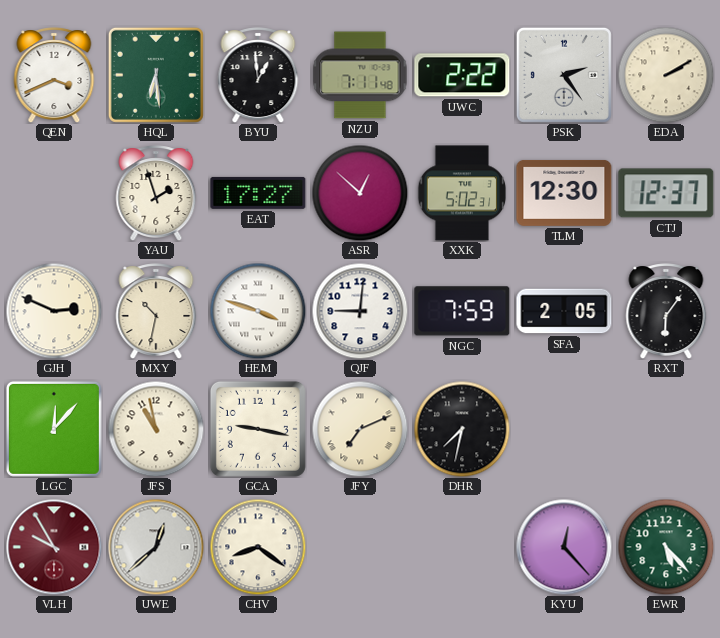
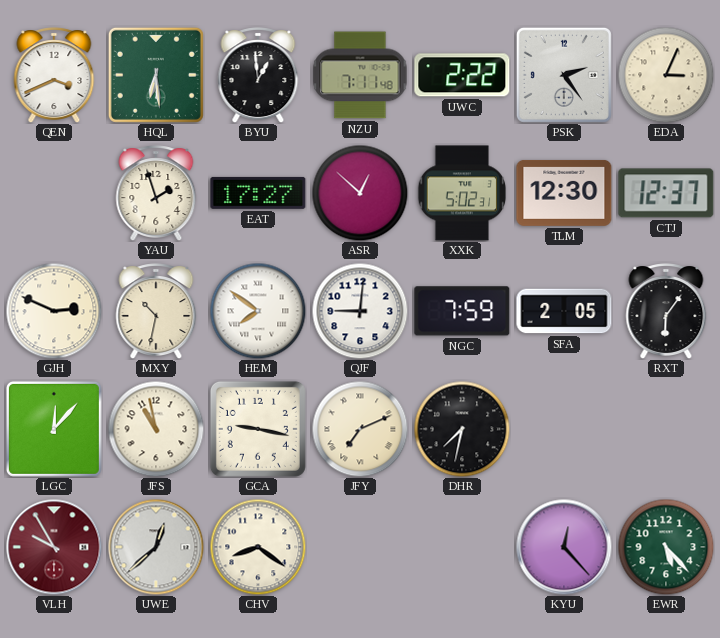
EDA: 2:10 -> 3:04 (666, 75)
HEM: 3:48 -> 7:51 (258, 311)
